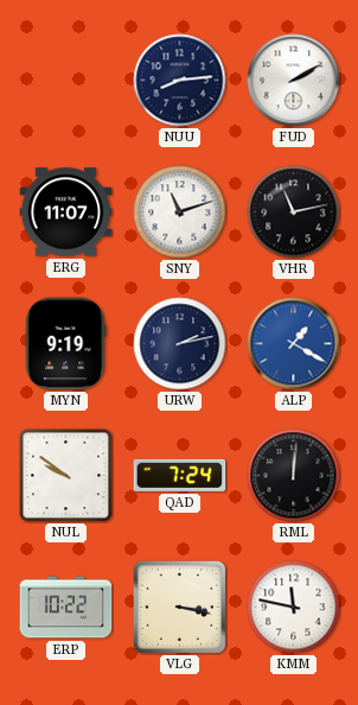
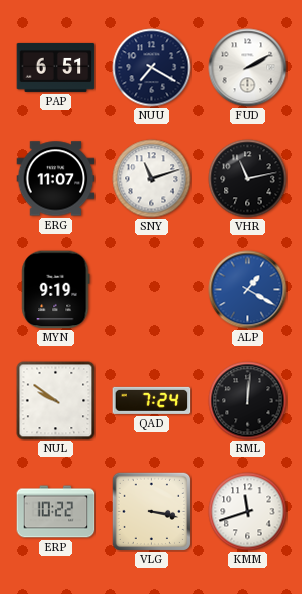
PAP: none -> 6:51 (56, 67)
NUU: 8:14 -> 7:20 (152, 68)
URW: 2:13 -> none (180, 344)
KMM: 11:47 -> 11:42 (248, 512)
